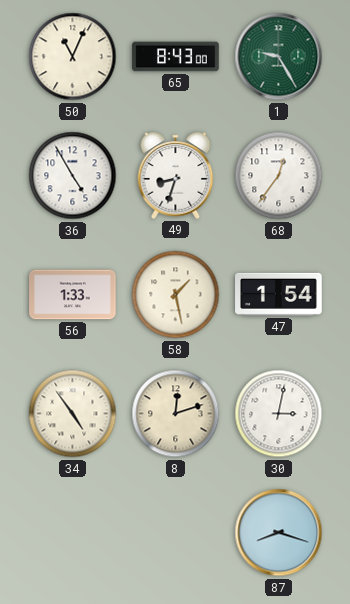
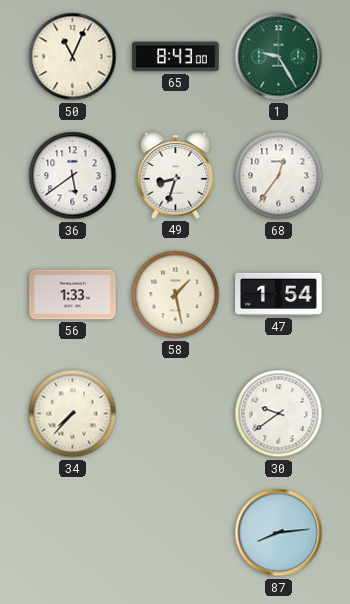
36: 4:55 -> 5:39 (73, 176)
34: 4:54 -> 7:37 (73, 414)
8: 12:12 -> none (176, 414)
30: 3:02 -> 9:39 (279, 414)
87: 8:18 -> 8:14 (279, 533)
